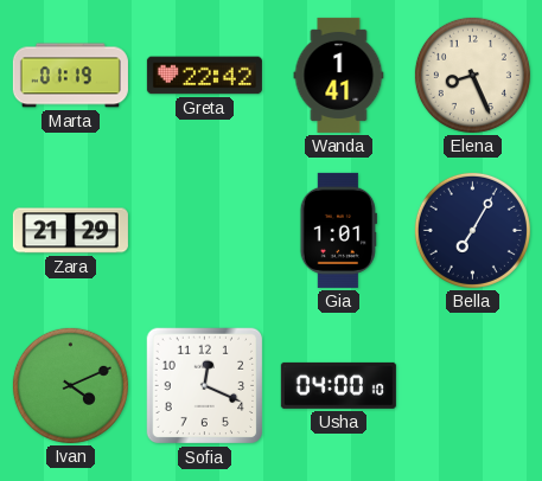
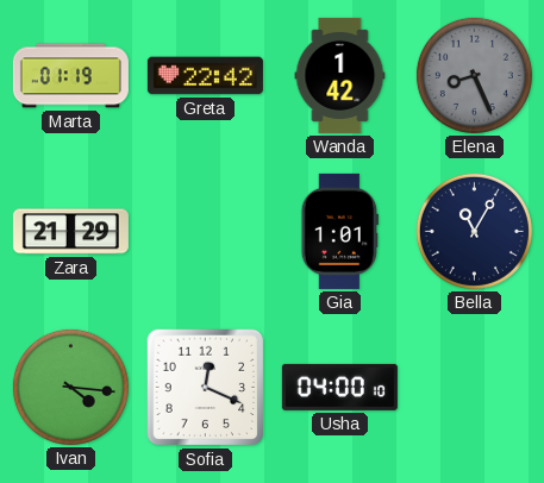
Wanda: 1:41 -> 1:42 (340, 75)
Elena dial: cream -> grey (474, 75)
Bella: 7:05 -> 11:05 (474, 231)
Ivan: 4:11 -> 4:16 (70, 387)
